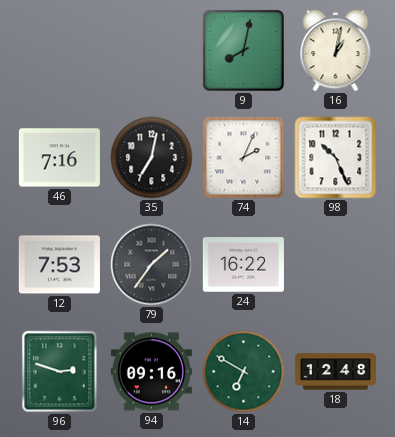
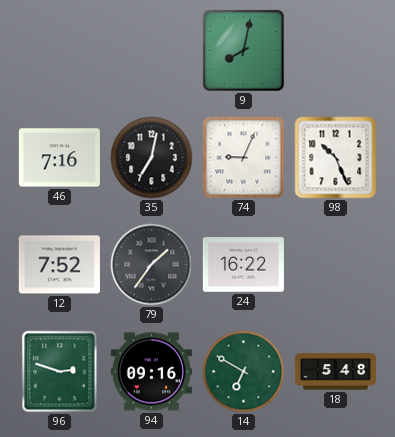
16: 1:02 -> none (336, 51)
74: 2:04 -> 9:04 (244, 158)
12: 7:53 -> 7:52 (59, 265)
18: 12:48 -> 5:48 (335, 372)
